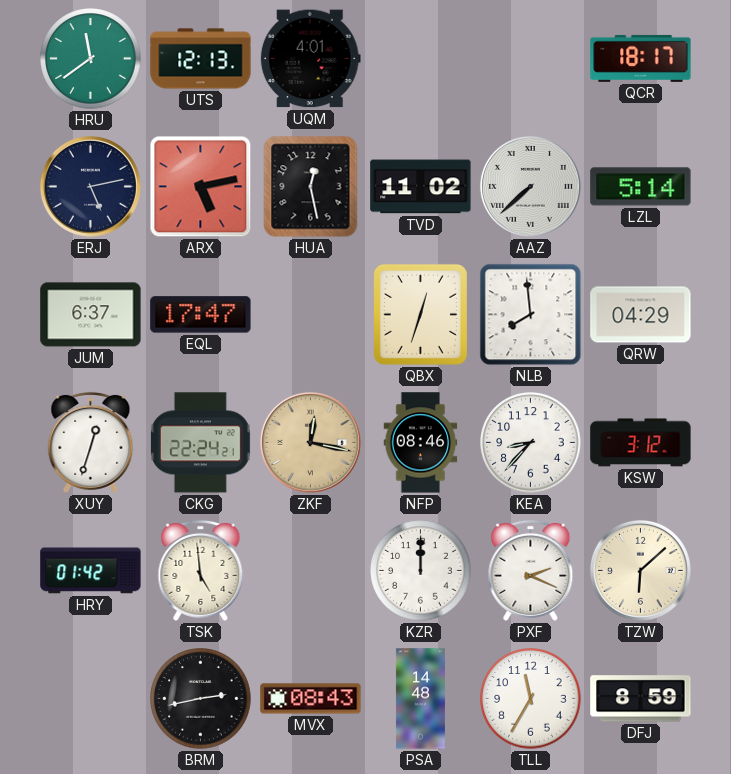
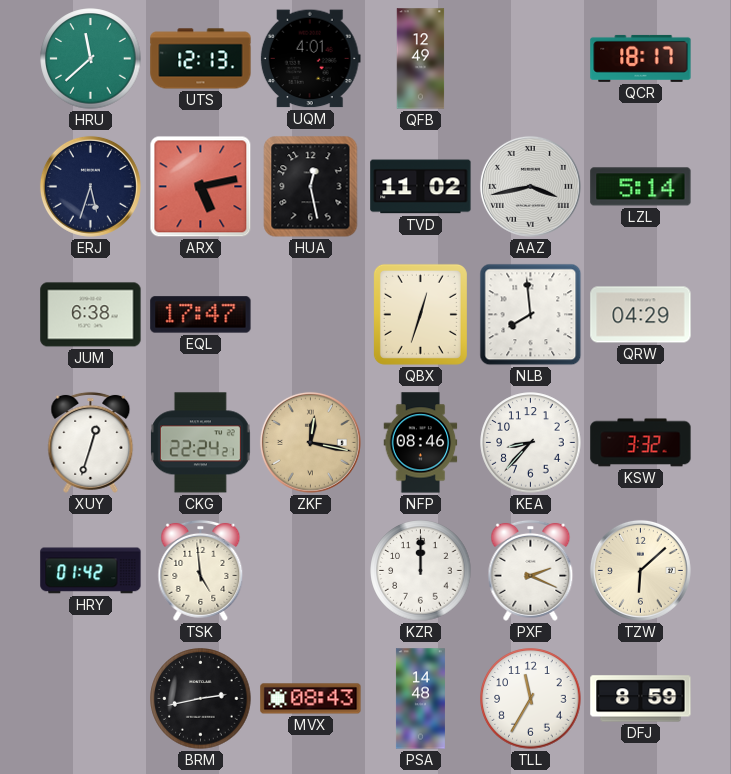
HRU: 11:39 -> 11:38 (91, 59)
QFB: none -> 12:49 (421, 59)
ERJ: 5:13 -> 5:33 (90, 186)
AAZ: 7:38 -> 3:43 (530, 186)
JUM: 6:37 -> 6:38 (91, 315)
KSW: 3:12 -> 3:32 (641, 443)
